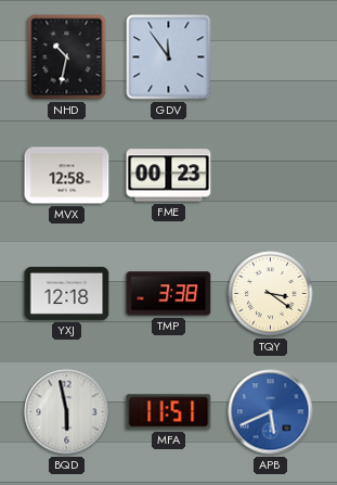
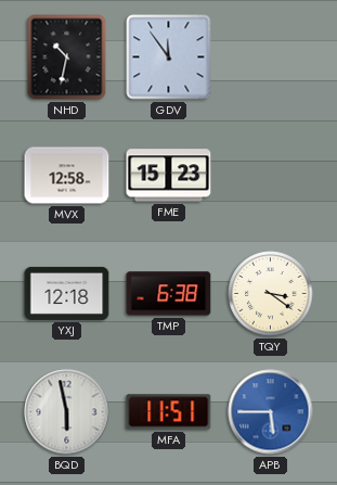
FME: 00:23 -> 15:23 (169, 176)
TMP: 3:38 -> 6:38 (169, 294)
APB: 5:41 -> 5:45 (271, 412)
